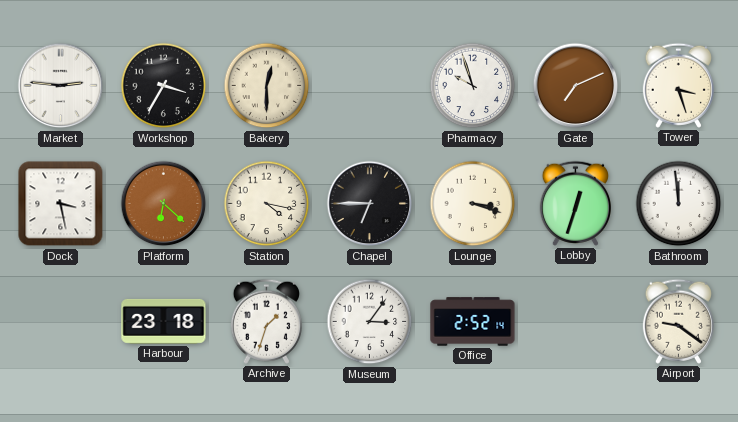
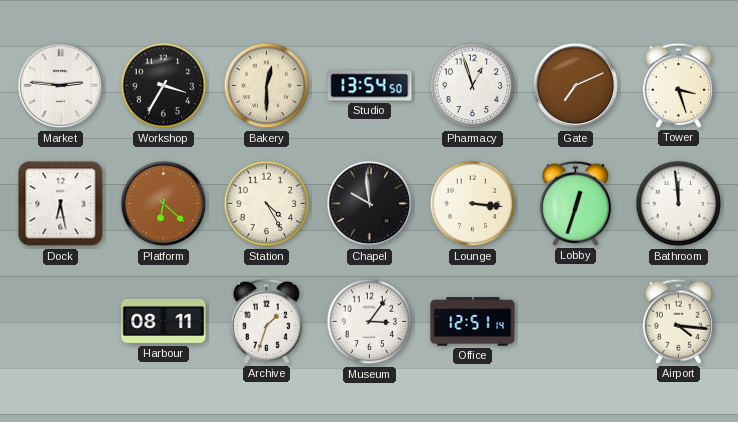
Studio: none -> 13:54 (370, 86)
Pharmacy: 9:57 -> 12:57 (473, 86)
Dock: 3:28 -> 6:28 (61, 204)
Station: 4:17 -> 4:25 (267, 204)
Chapel: 6:45 -> 9:59 (370, 204)
Lounge: 3:18 -> 3:16 (473, 204)
Harbour: 23:18 -> 08:11 (164, 321)
Office: 2:52 -> 12:51 (473, 322)
Airport: 9:21 -> 4:16 (678, 321)
